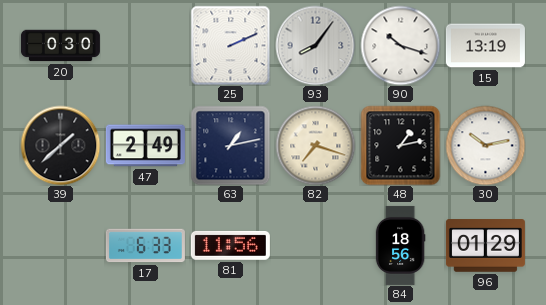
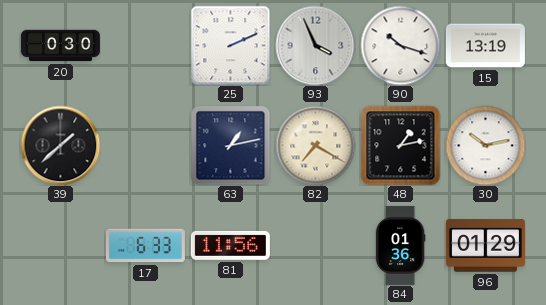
93: 8:06 -> 3:56 (315, 45)
47: 2:49 -> none (145, 146)
82: 7:18 -> 7:20 (315, 145)
84: 18:56 -> 01:36 (400, 245)
